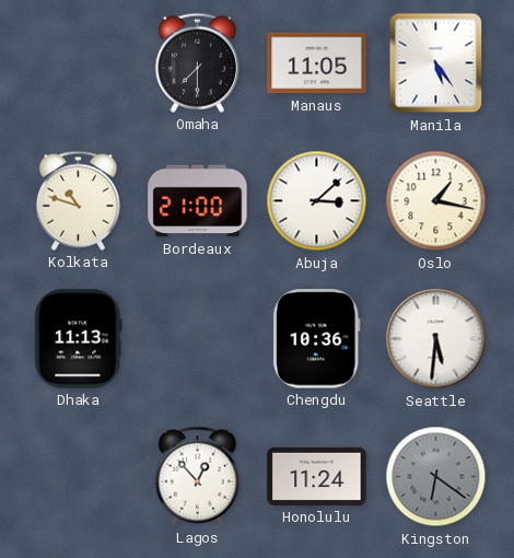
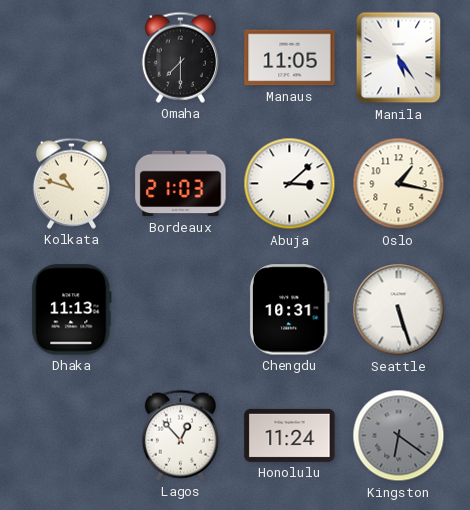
Bordeaux: 21:00 -> 21:03 (181, 184)
Chengdu: 10:36 -> 10:31 (289, 310)
Seattle: 5:31 -> 5:27 (399, 310)
